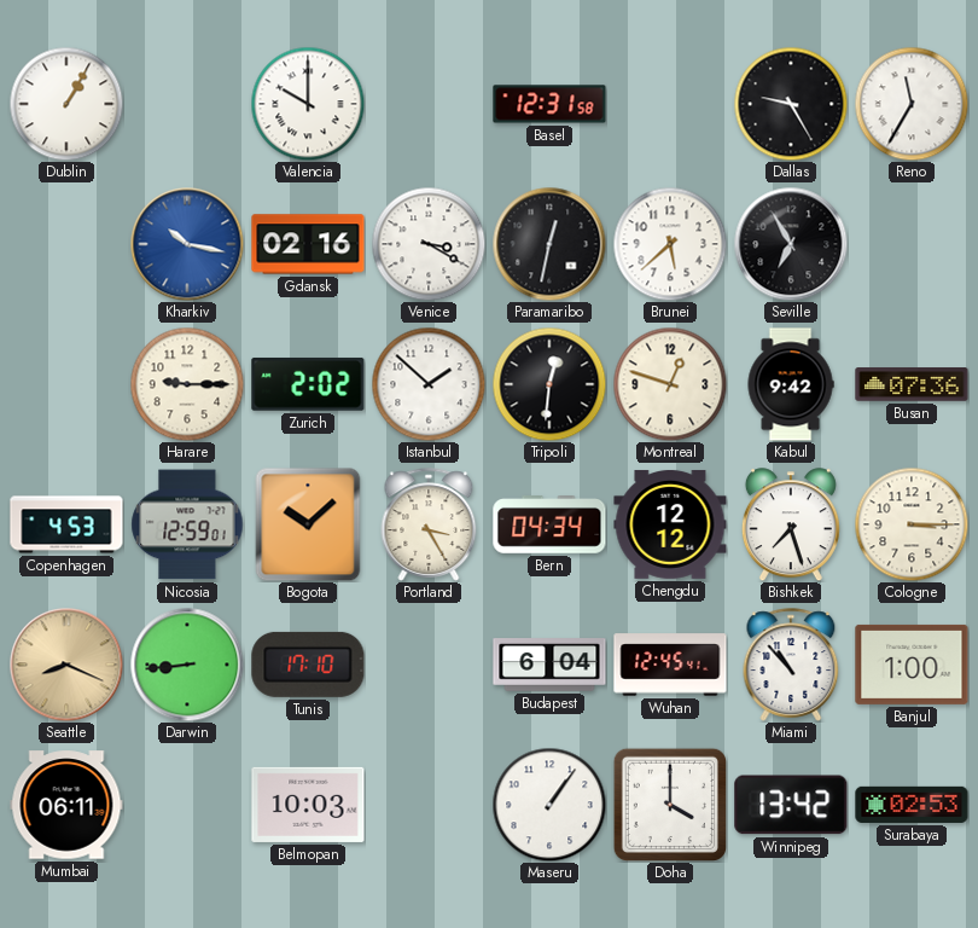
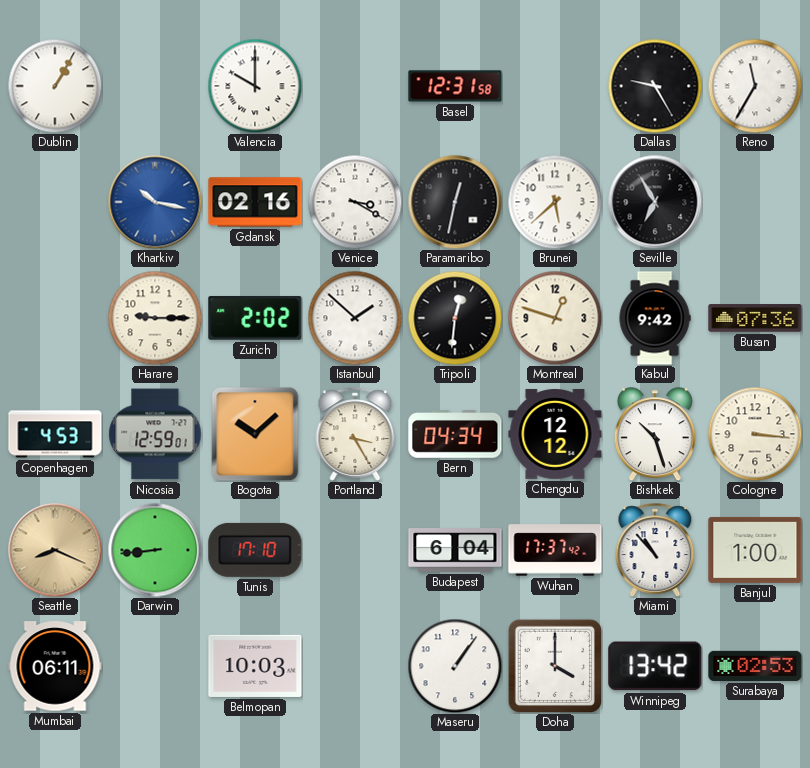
Bishkek: 7:27 -> 10:27 (655, 434)
Cologne: 3:15 -> 3:16 (755, 434)
Wuhan: 12:45 -> 17:37 (555, 550)
